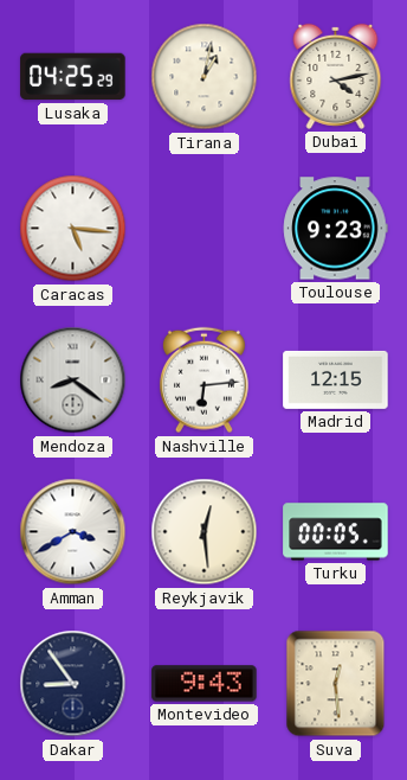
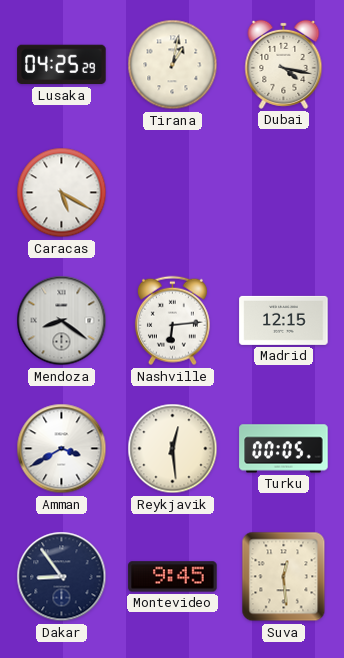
Dubai: 4:13 -> 4:17 (284, 64)
Caracas: 5:16 -> 5:20 (62, 193)
Toulouse: 9:23 -> none (336, 229)
Montevideo: 9:43 -> 9:45 (173, 577)
